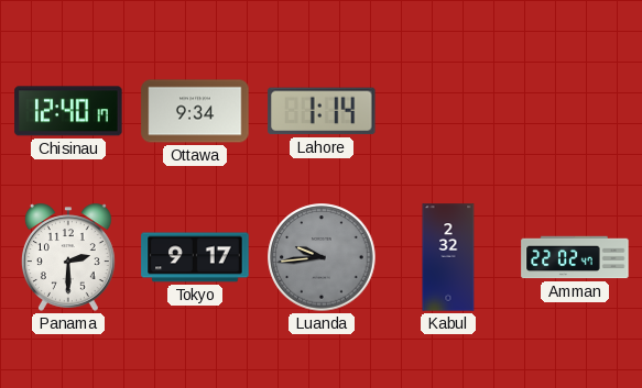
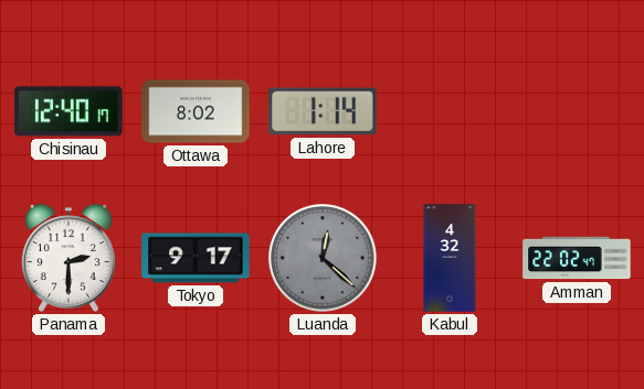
Ottawa: 9:34 -> 8:02 (196, 111)
Luanda: 9:44 -> 12:22 (323, 258)
Kabul: 2:32 -> 4:32 (450, 258)
